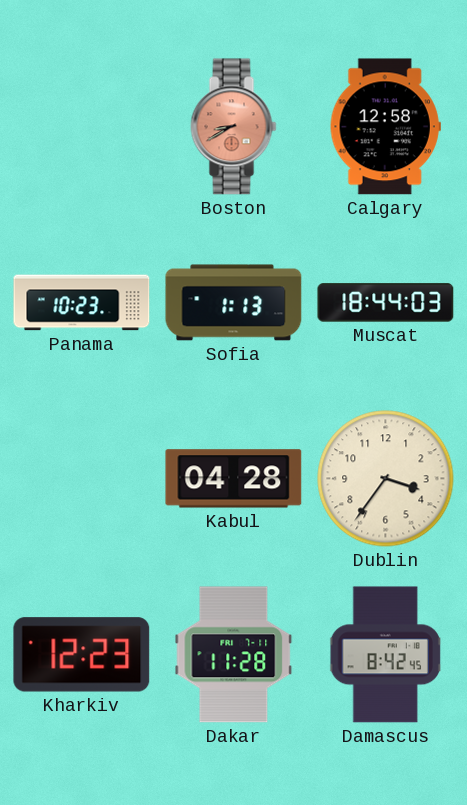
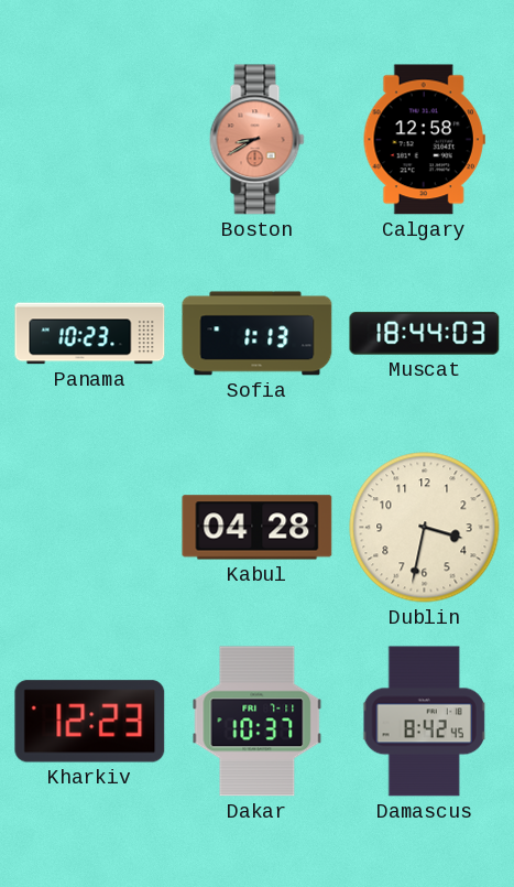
Dublin: 3:36 -> 3:32 (425, 528)
Dakar: 11:28 -> 10:37 (258, 722)
